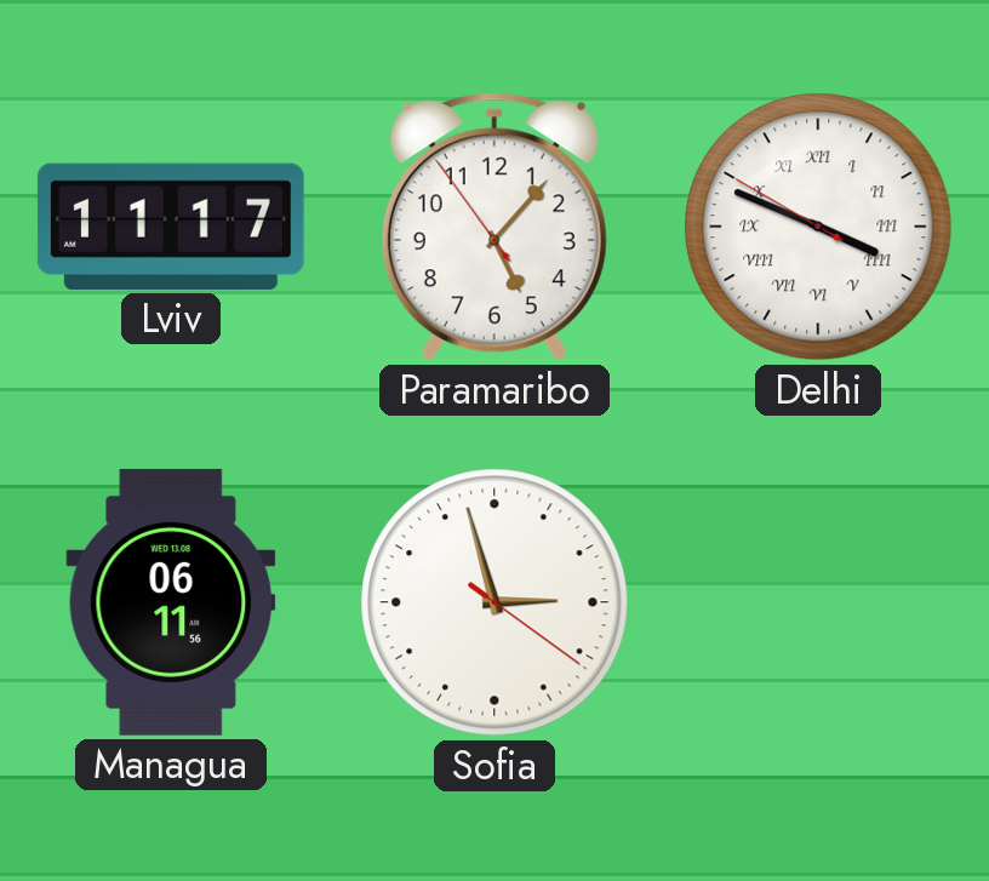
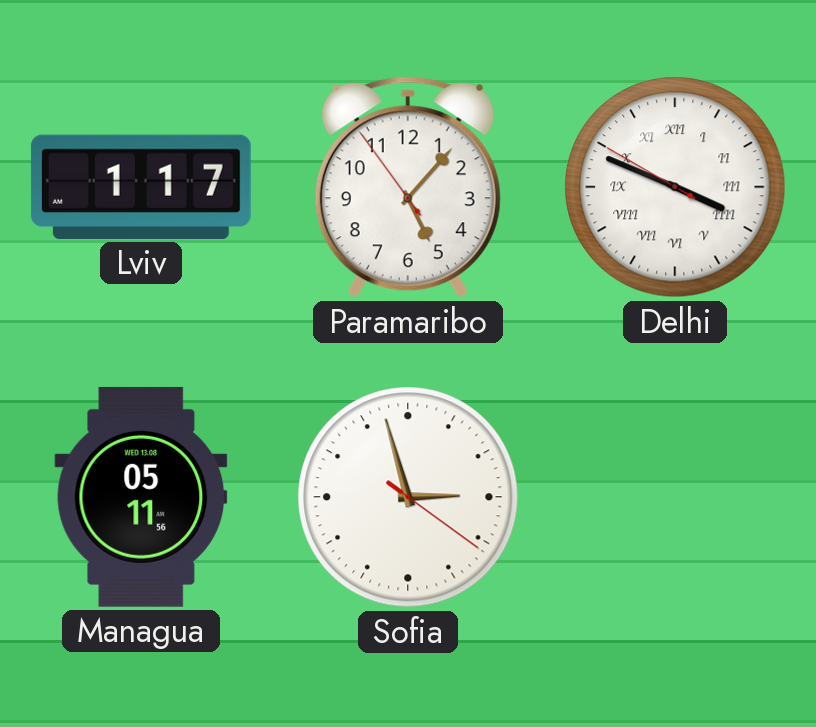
Lviv: 11:17 -> 1:17 (141, 187)
Managua: 06:11 -> 05:11 (141, 497)
